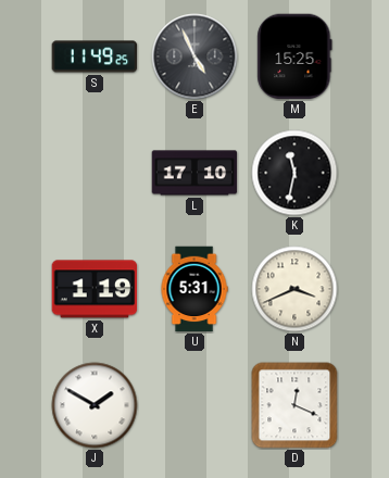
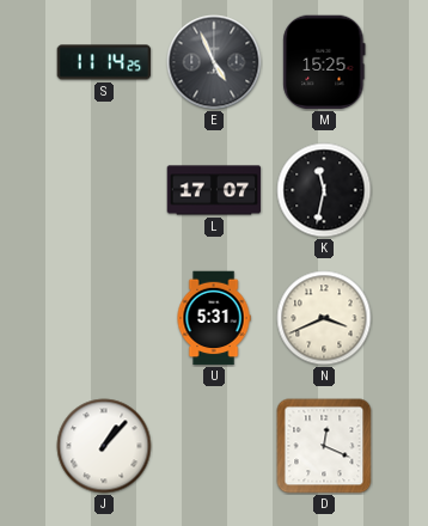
S: 11:49 -> 11:14 (104, 62)
L: 17:10 -> 17:07 (214, 190)
X: 1:19 -> none (95, 289)
J: 1:50 -> 1:07 (104, 446)
